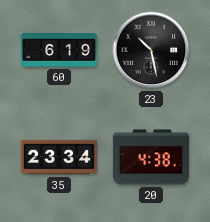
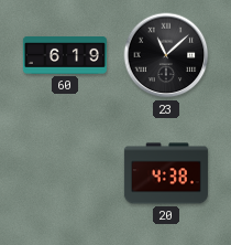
23: 10:28 -> 11:08 (166, 55)
35: 23:34 -> none (59, 157)
